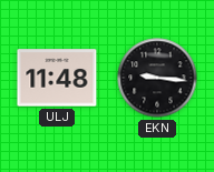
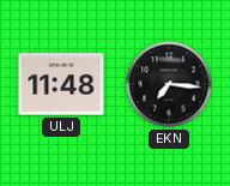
EKN: 9:16 -> 7:16 (169, 84)
